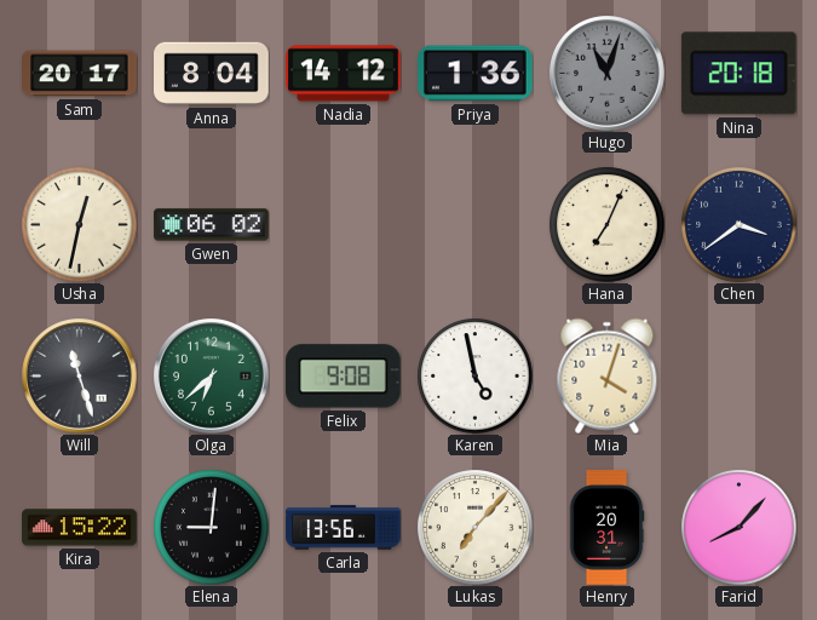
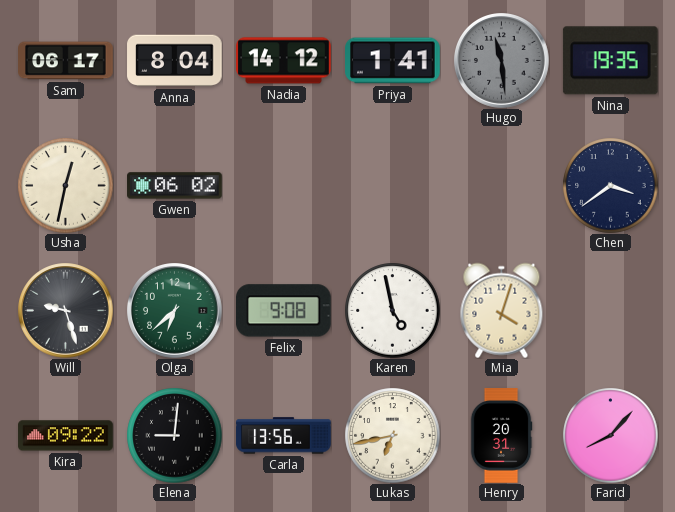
Sam: 20:17 -> 06:17 (66, 61)
Priya: 1:36 -> 1:41 (393, 61)
Hugo: 11:03 -> 11:29 (502, 61)
Nina: 20:18 -> 19:35 (610, 61)
Hana: 7:04 -> none (606, 224)
Will: 11:27 -> 9:27 (66, 311)
Kira: 15:22 -> 09:22 (66, 436)
Lukas: 7:07 -> 6:43 (392, 435)
